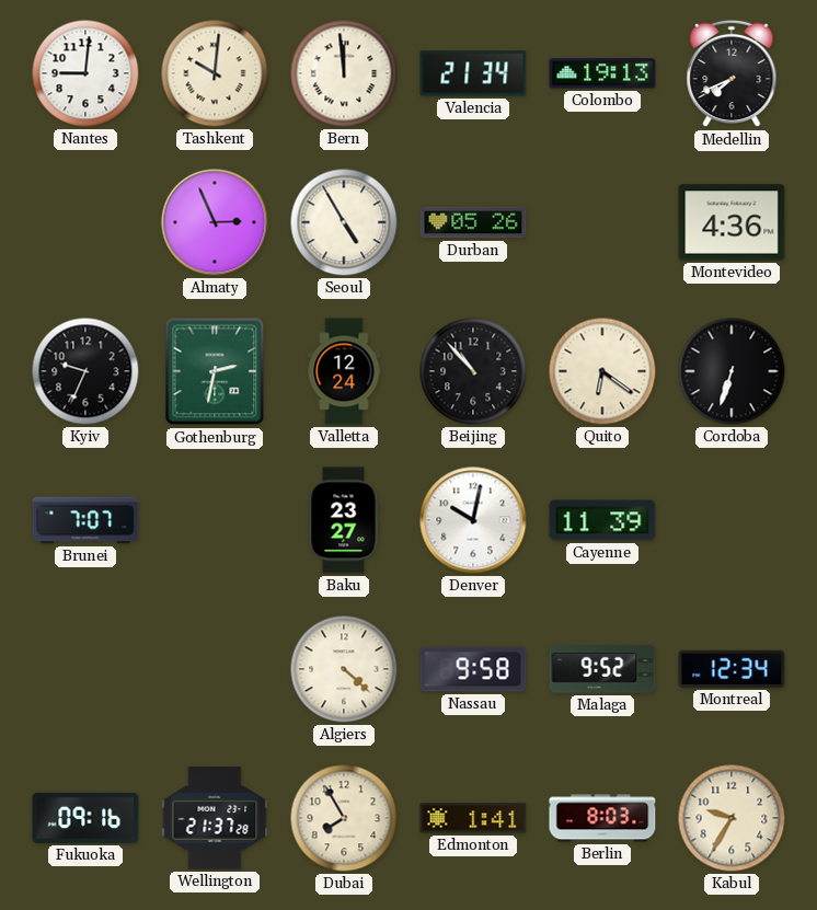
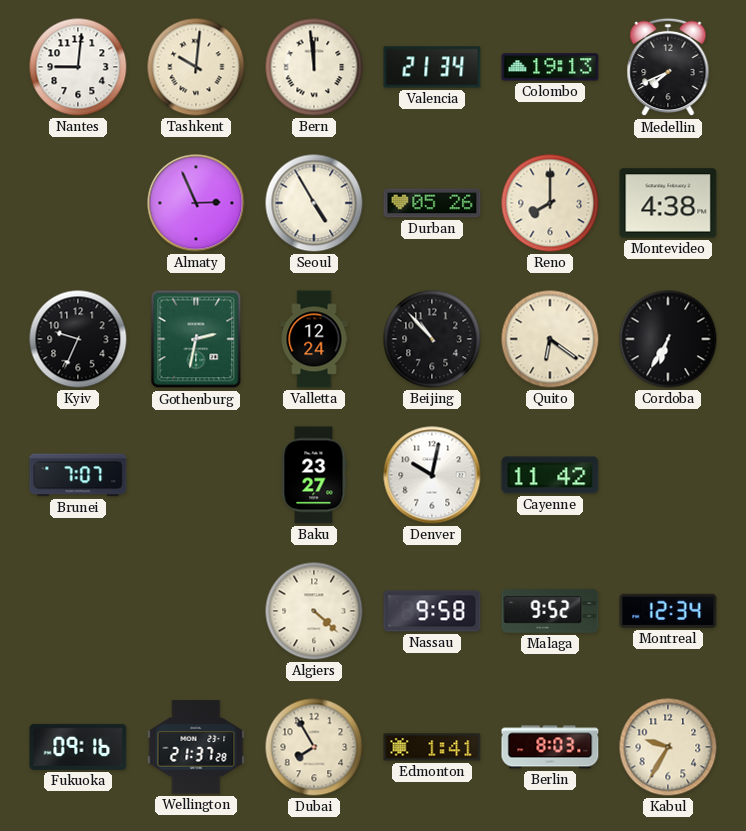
Reno: none -> 8:00 (550, 203)
Montevideo: 4:36 -> 4:38 (668, 203)
Cordoba: 6:33 -> 6:35 (668, 339)
Cayenne: 11:39 -> 11:42 (550, 475)
